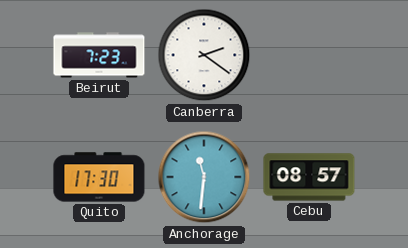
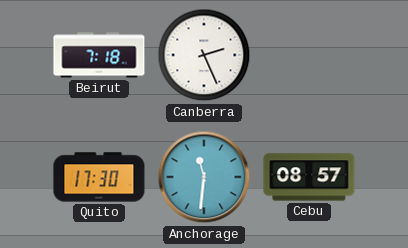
Beirut: 7:23 -> 7:18 (99, 55)
Canberra: 2:21 -> 2:26 (204, 55)
